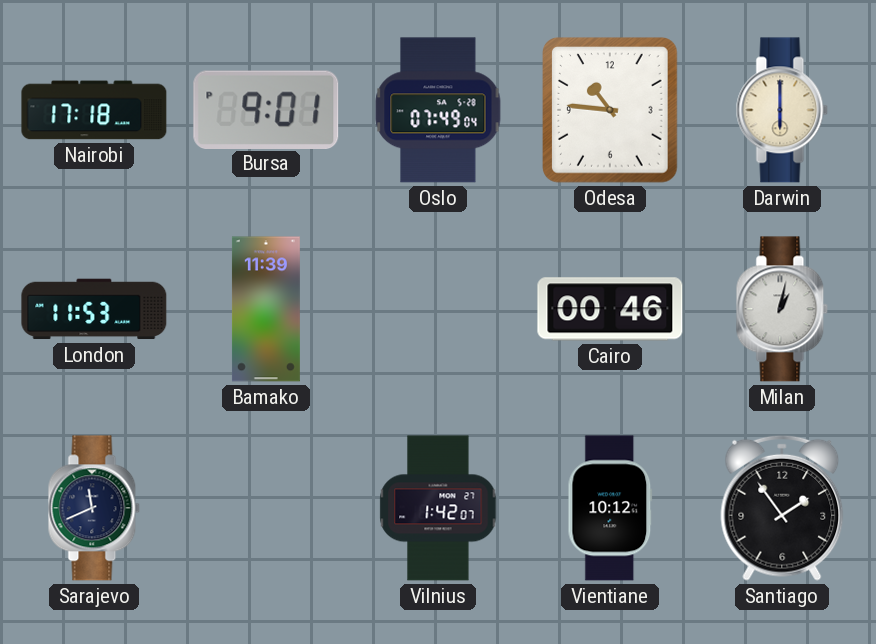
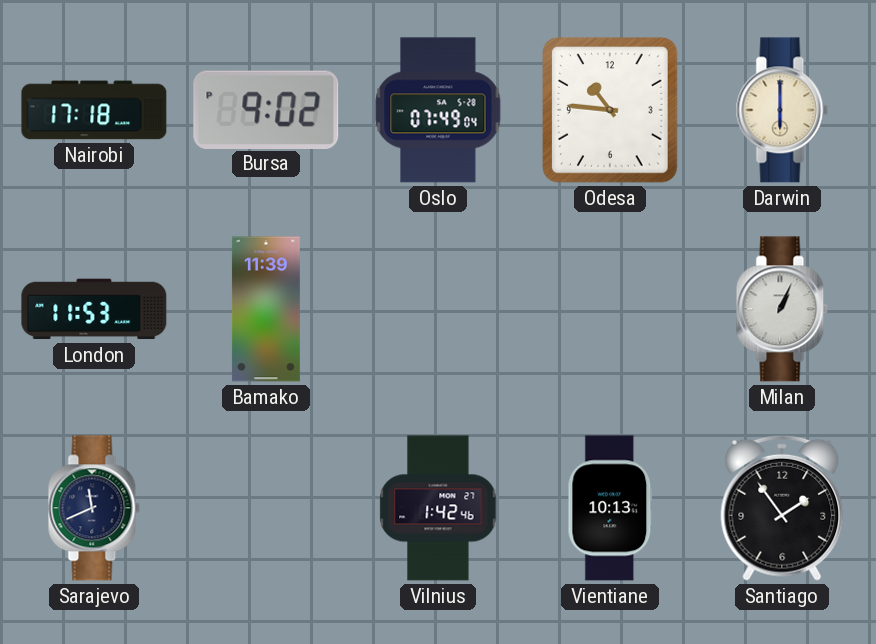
Bursa: 9:01 -> 9:02 (266, 109)
Cairo: 00:46 -> none (610, 309)
Milan: 1:02 -> 1:04 (782, 309)
Vilnius: 1:42:07 -> 1:42:46 (438, 508)
Vientiane: 10:12 -> 10:13 (610, 508)
